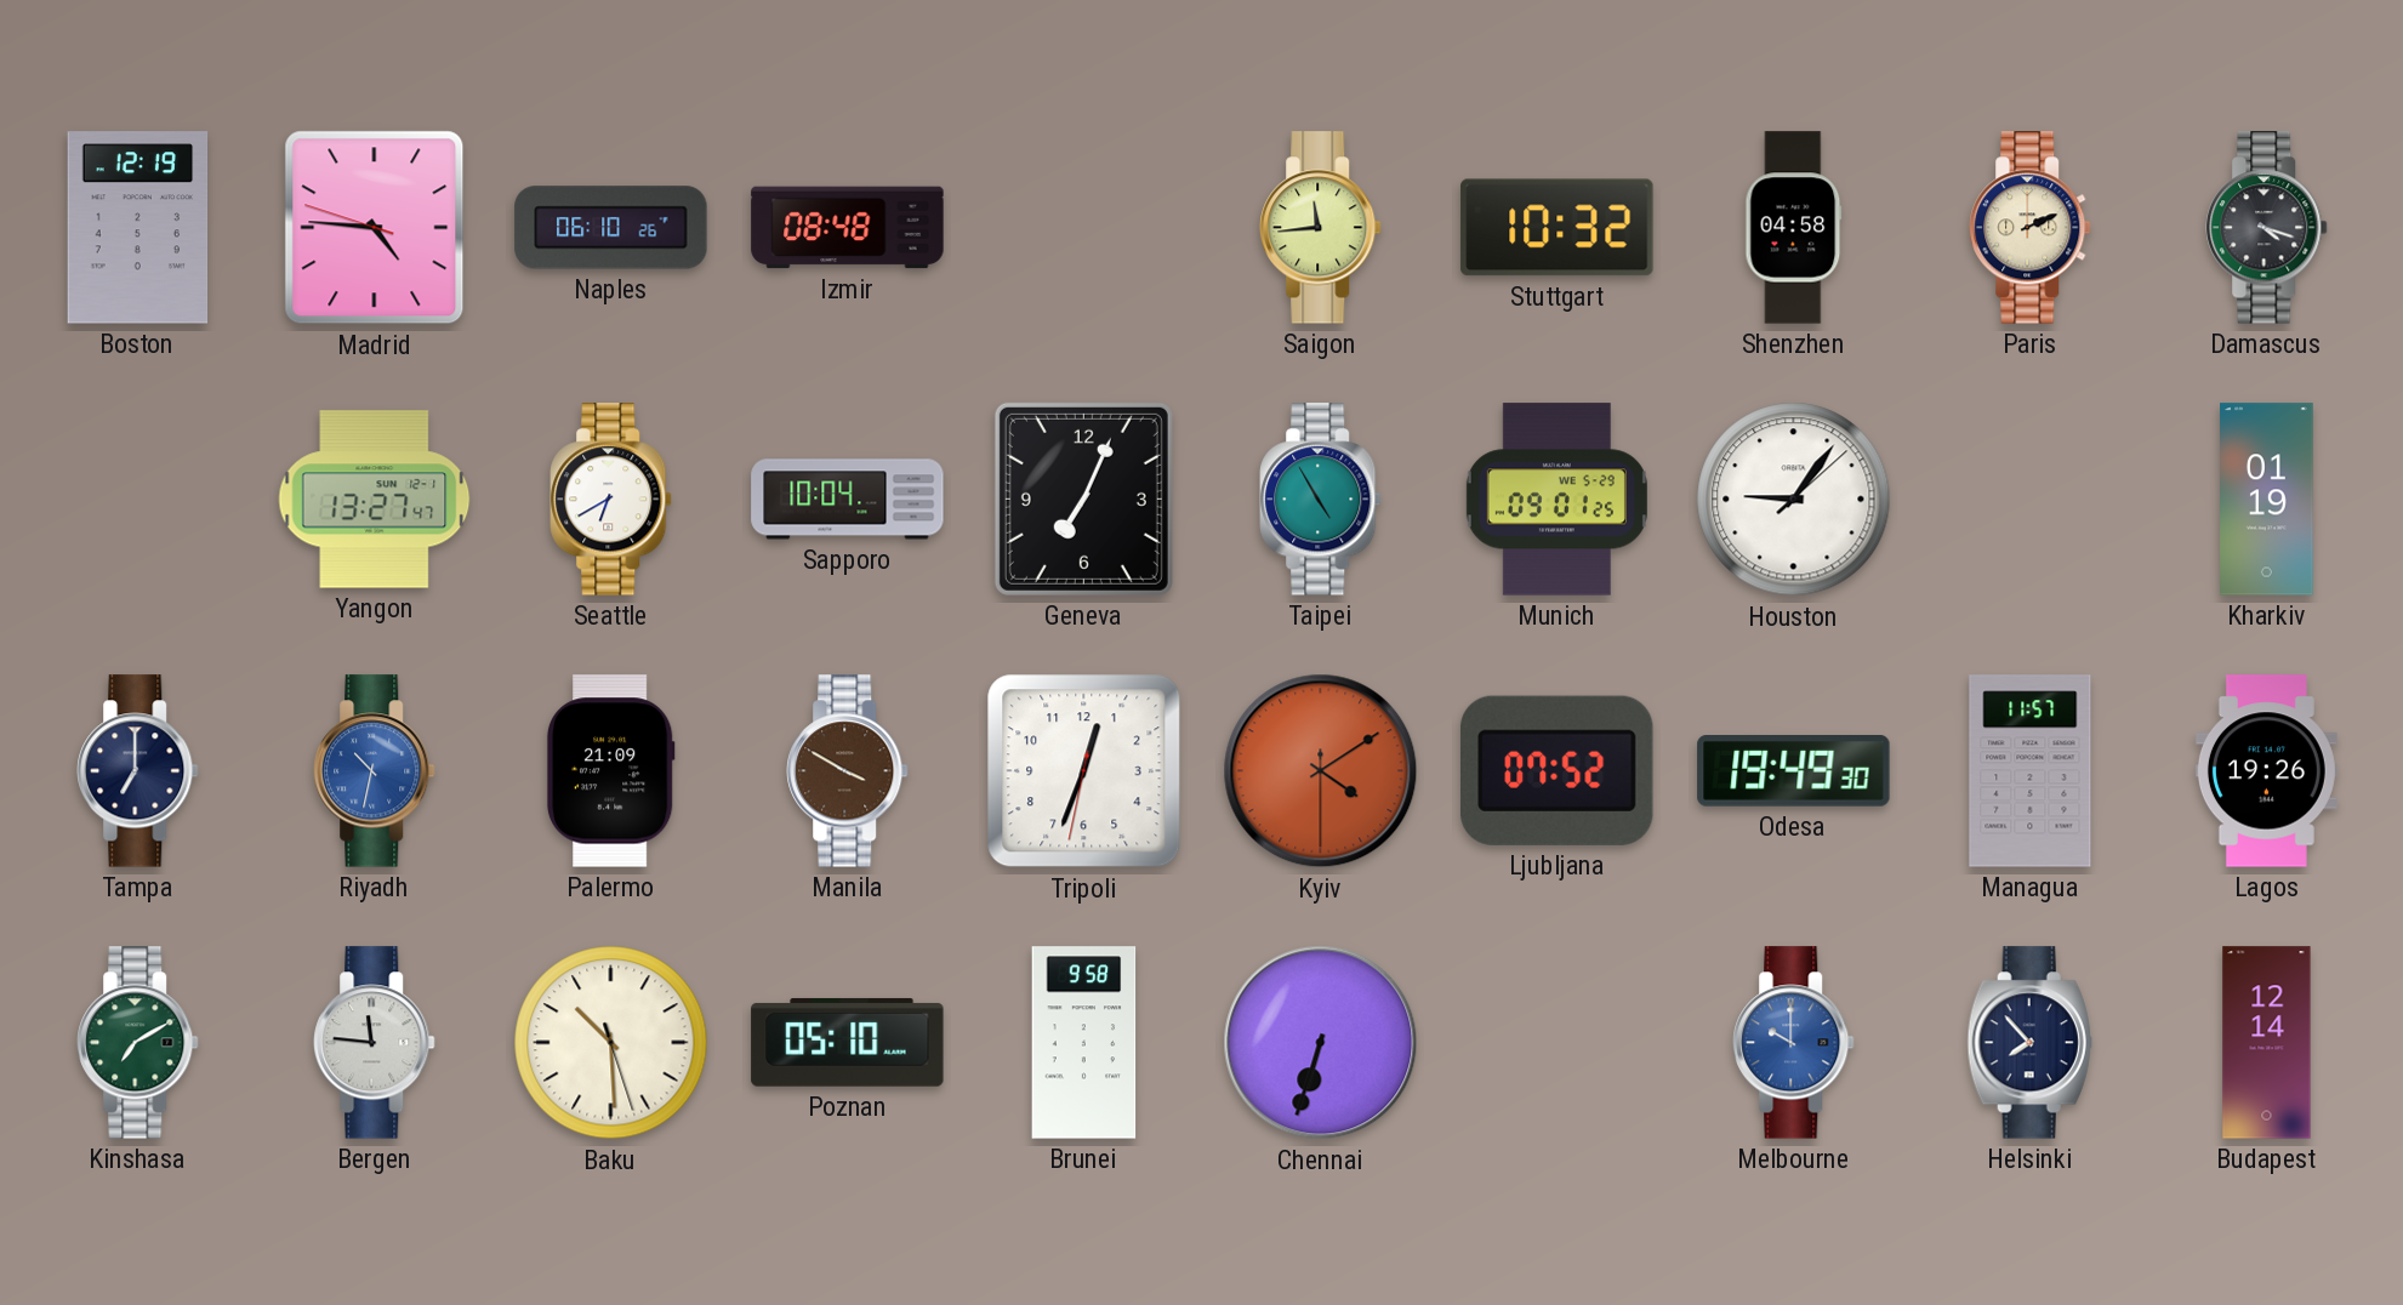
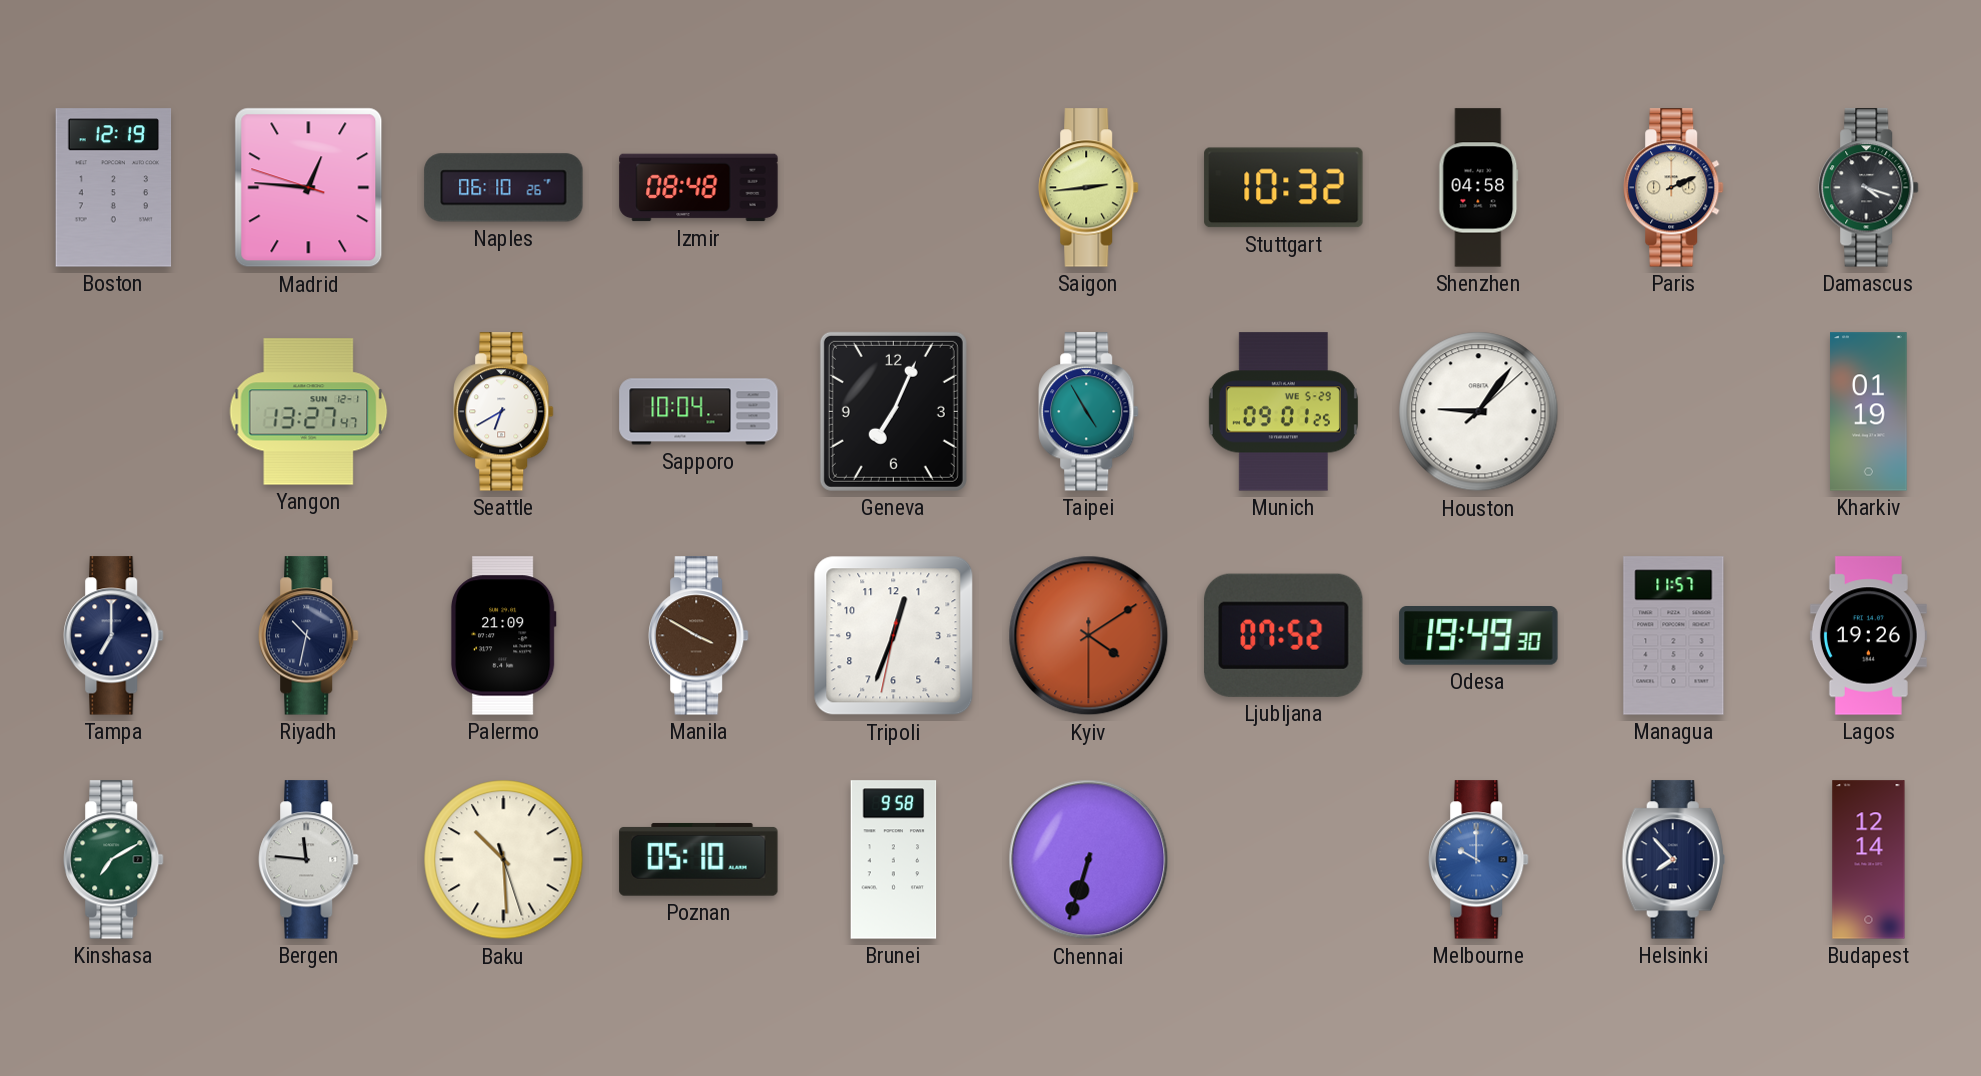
Madrid: 4:45 -> 12:45 (309, 188)
Saigon: 11:44 -> 2:44 (1089, 188)
Riyadh dial: blue -> navy (309, 636)
